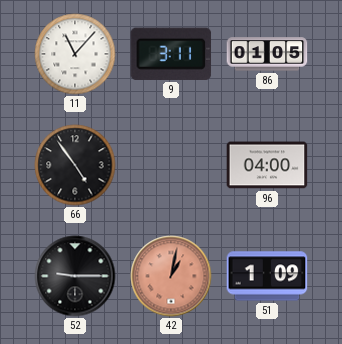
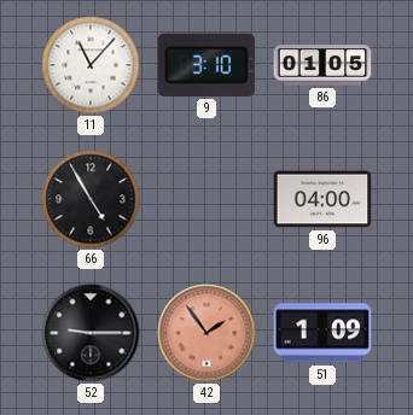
9: 3:11 -> 3:10 (206, 65)
66: 4:54 -> 4:55 (91, 199)
42: 1:02 -> 1:54 (206, 333)
